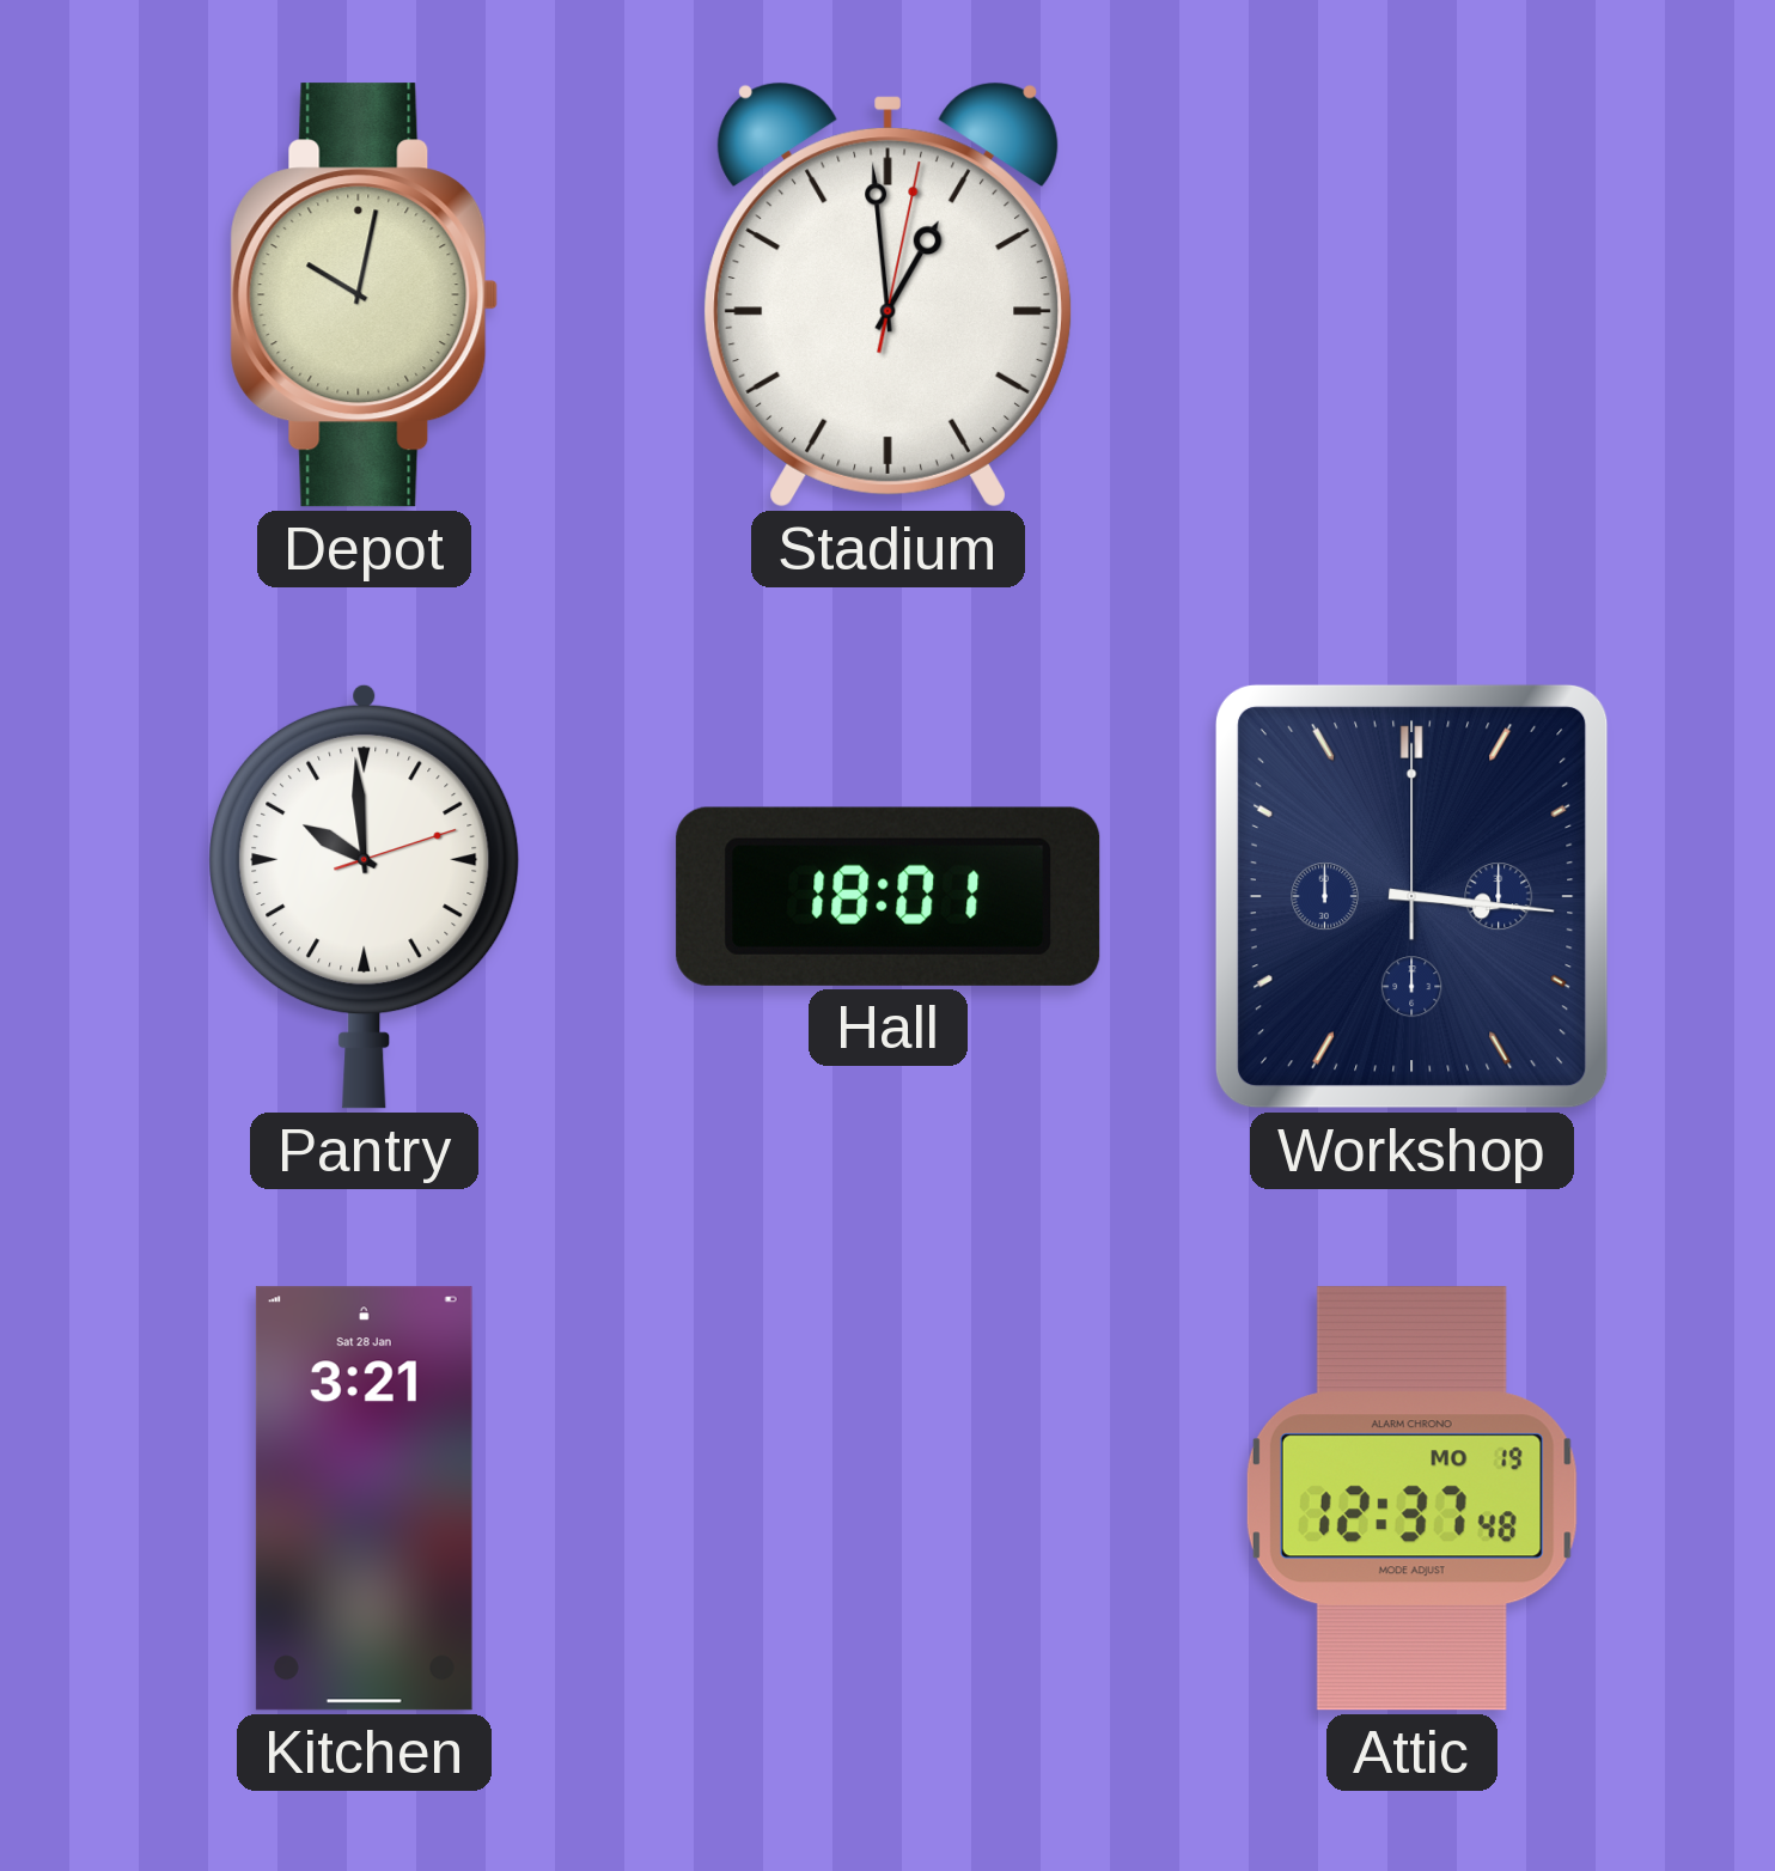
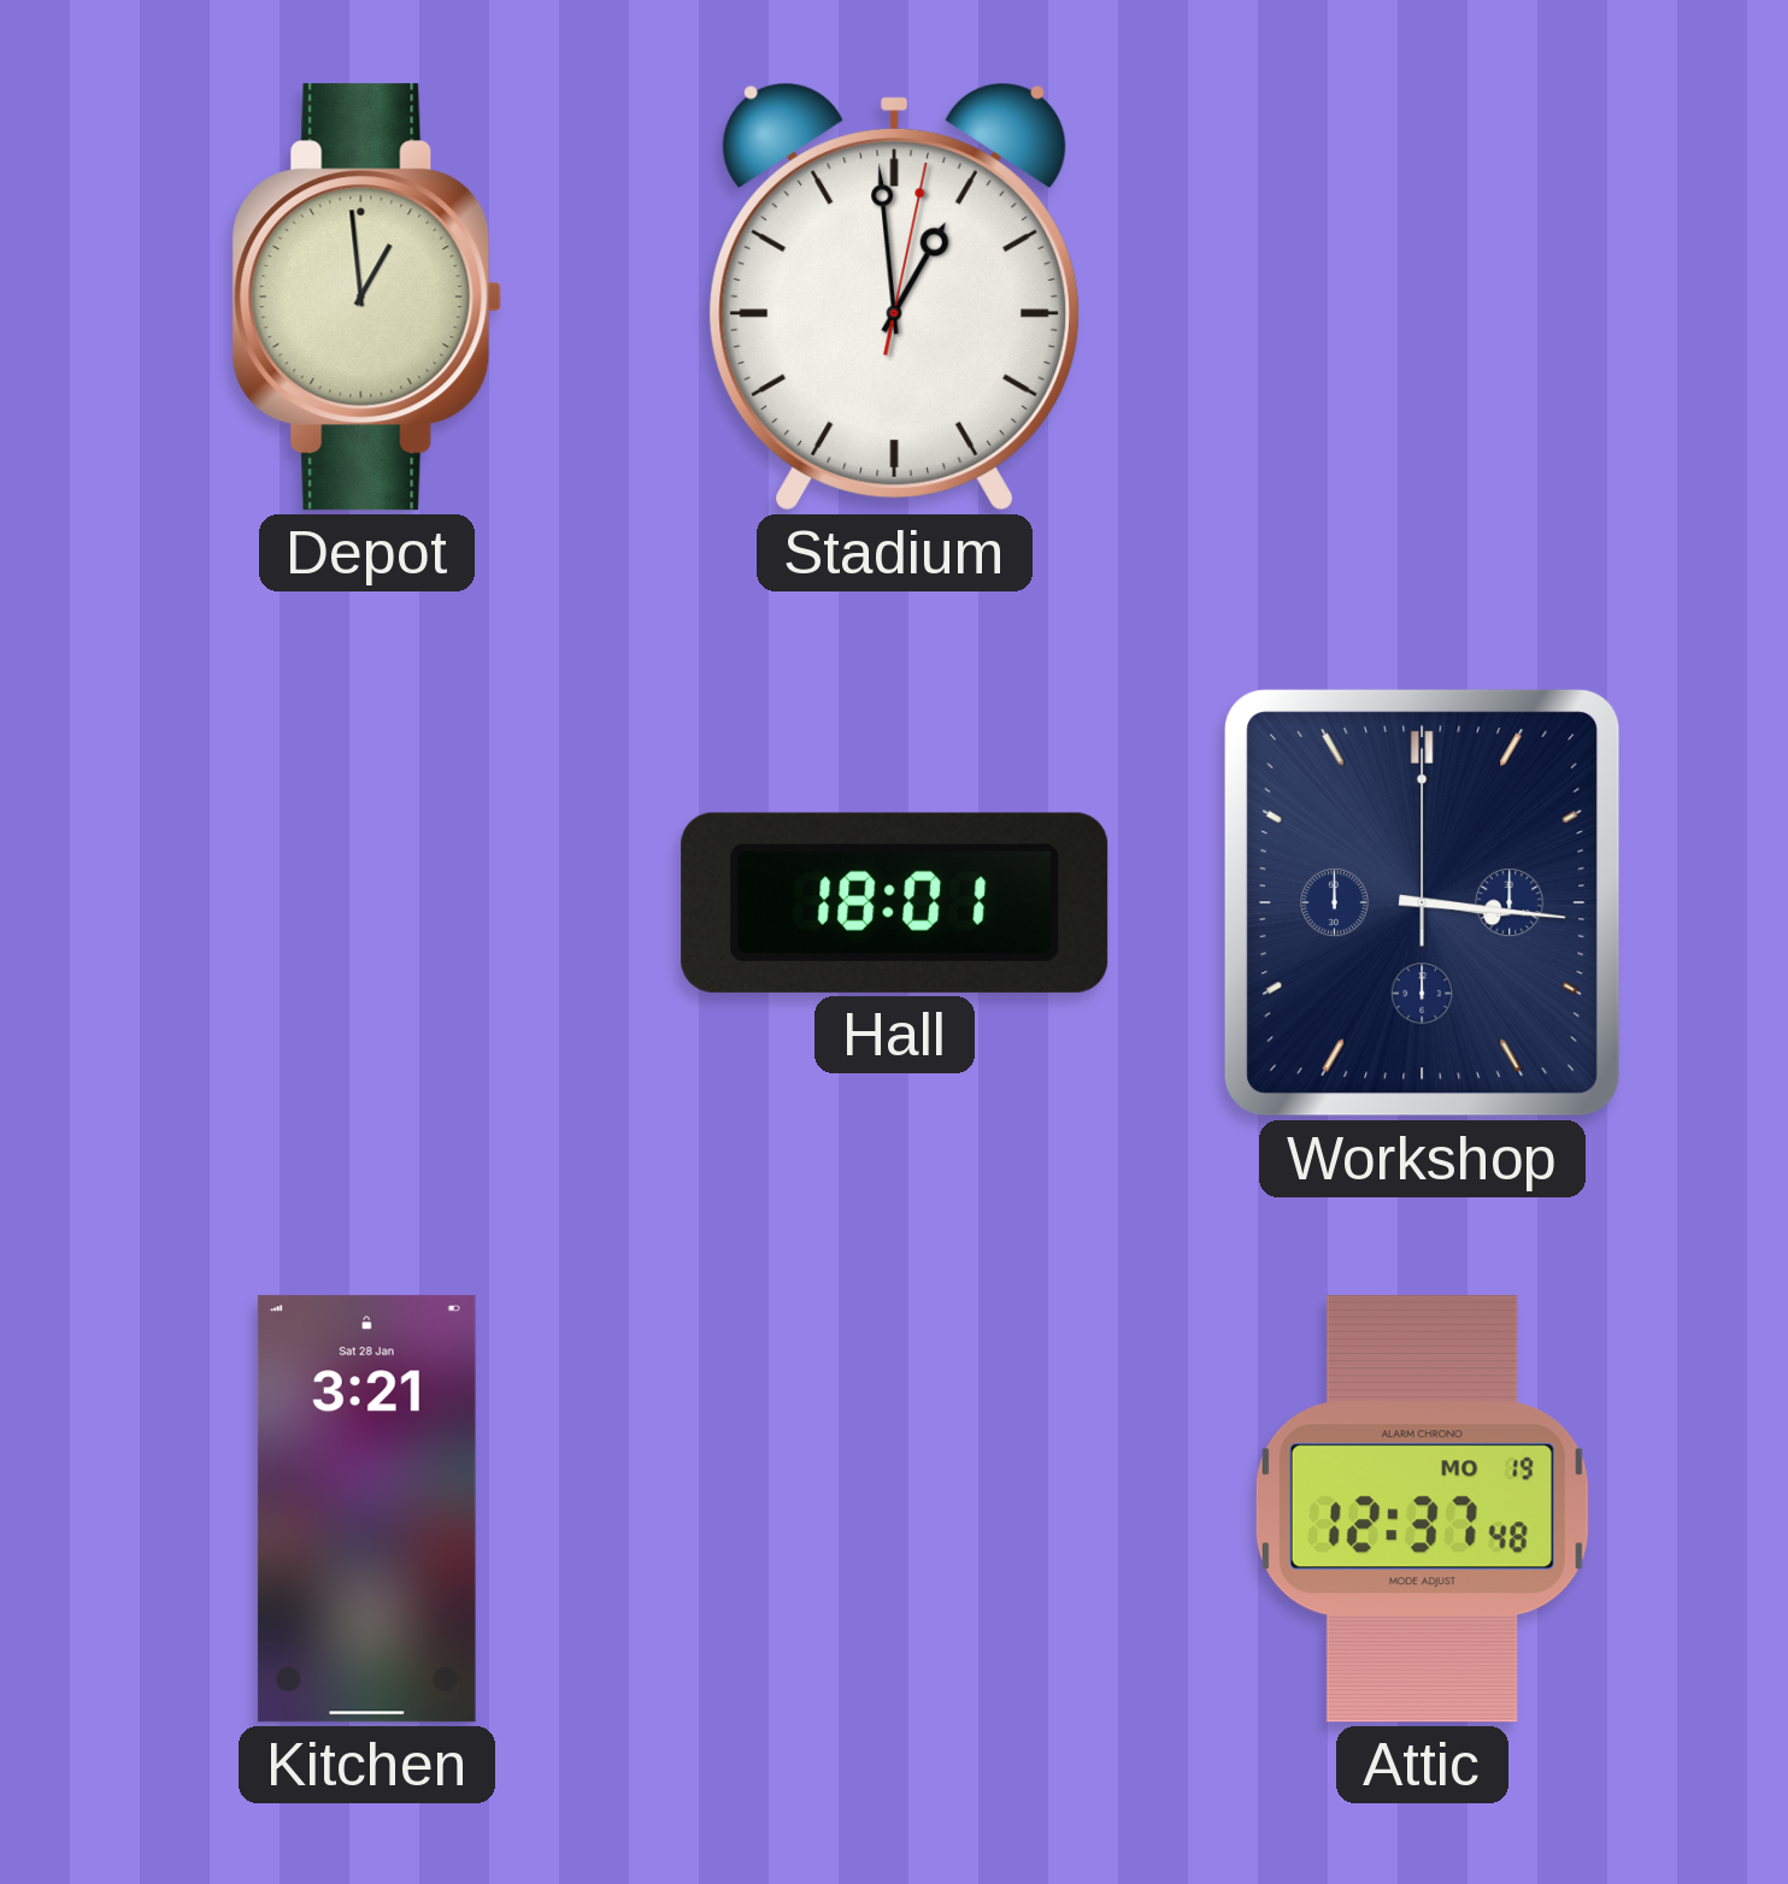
Depot: 10:02 -> 12:59 (367, 298)
Pantry: 9:59 -> none (365, 896)
